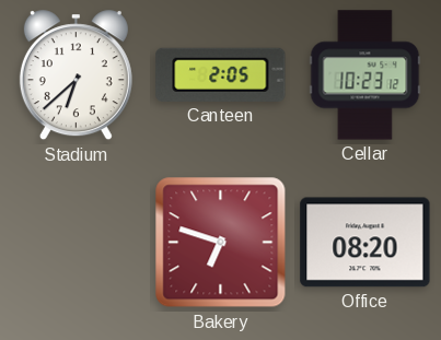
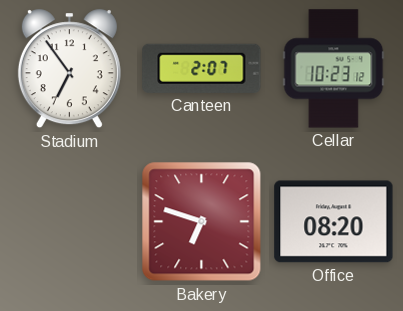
Stadium: 6:38 -> 6:54 (69, 69)
Canteen: 2:05 -> 2:07 (202, 68)
